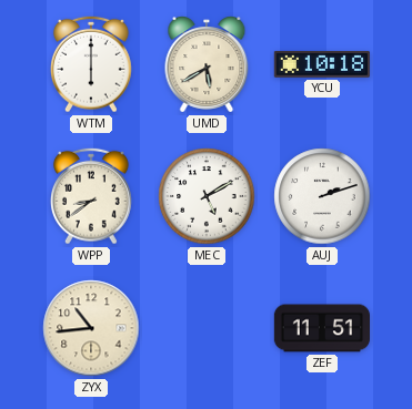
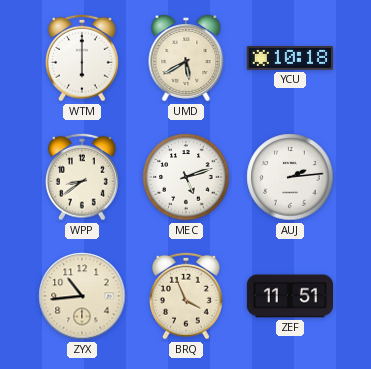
MEC: 5:10 -> 5:12 (186, 177)
AUJ: 2:12 -> 2:14 (290, 177)
BRQ: none -> 3:56 (187, 296)
